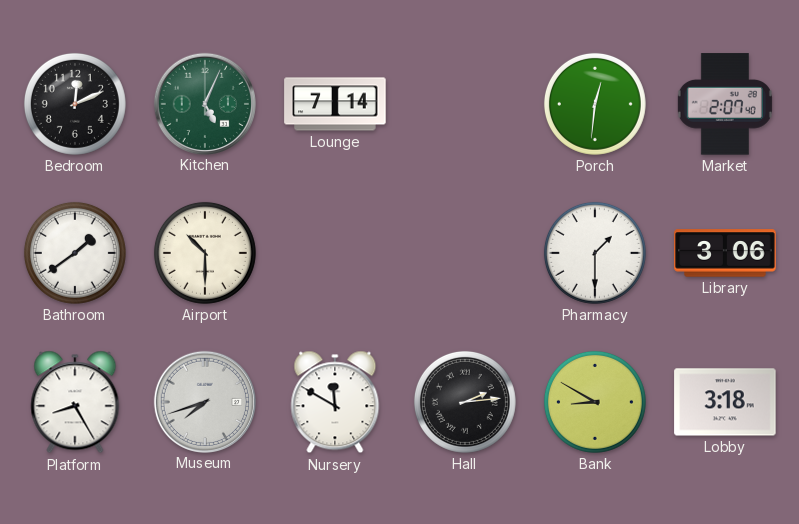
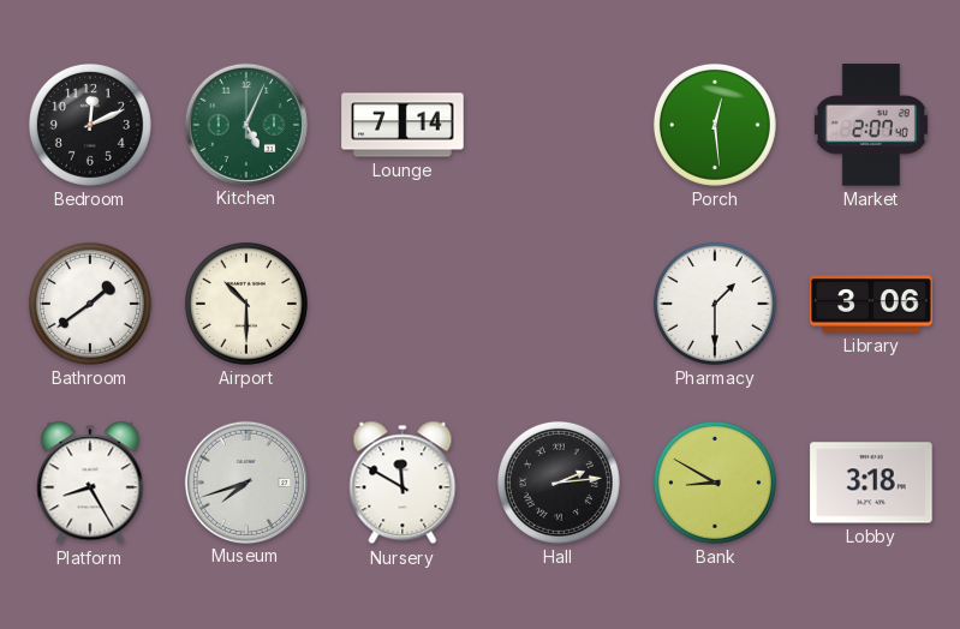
Porch: 12:31 -> 12:29 (715, 125)
